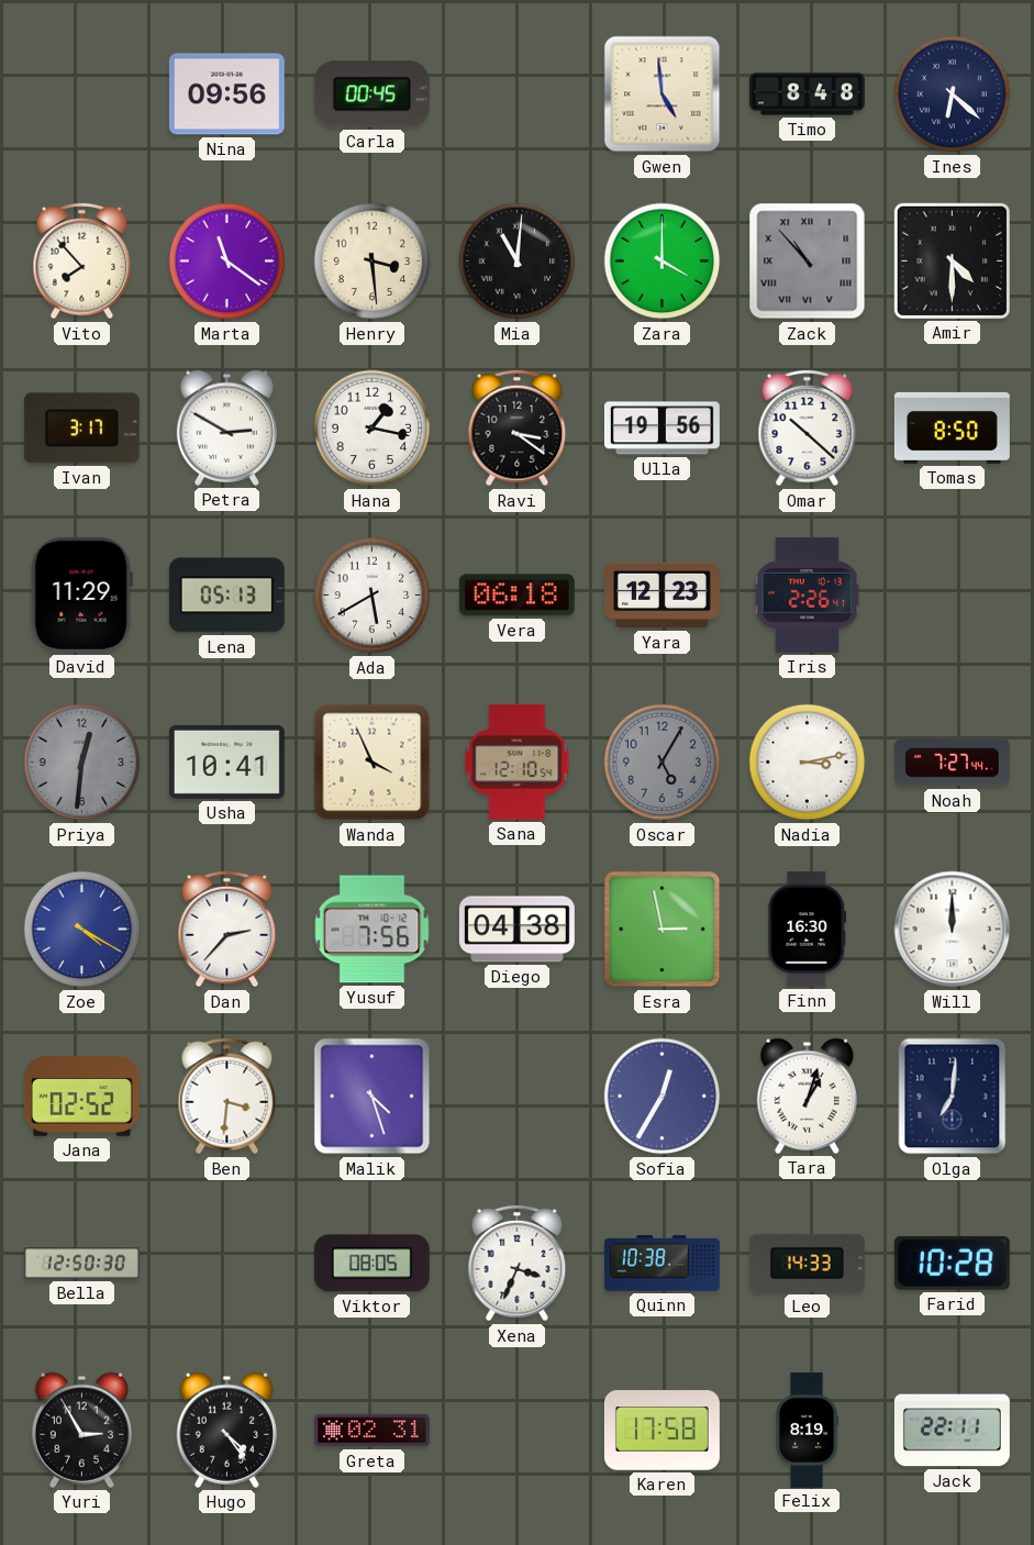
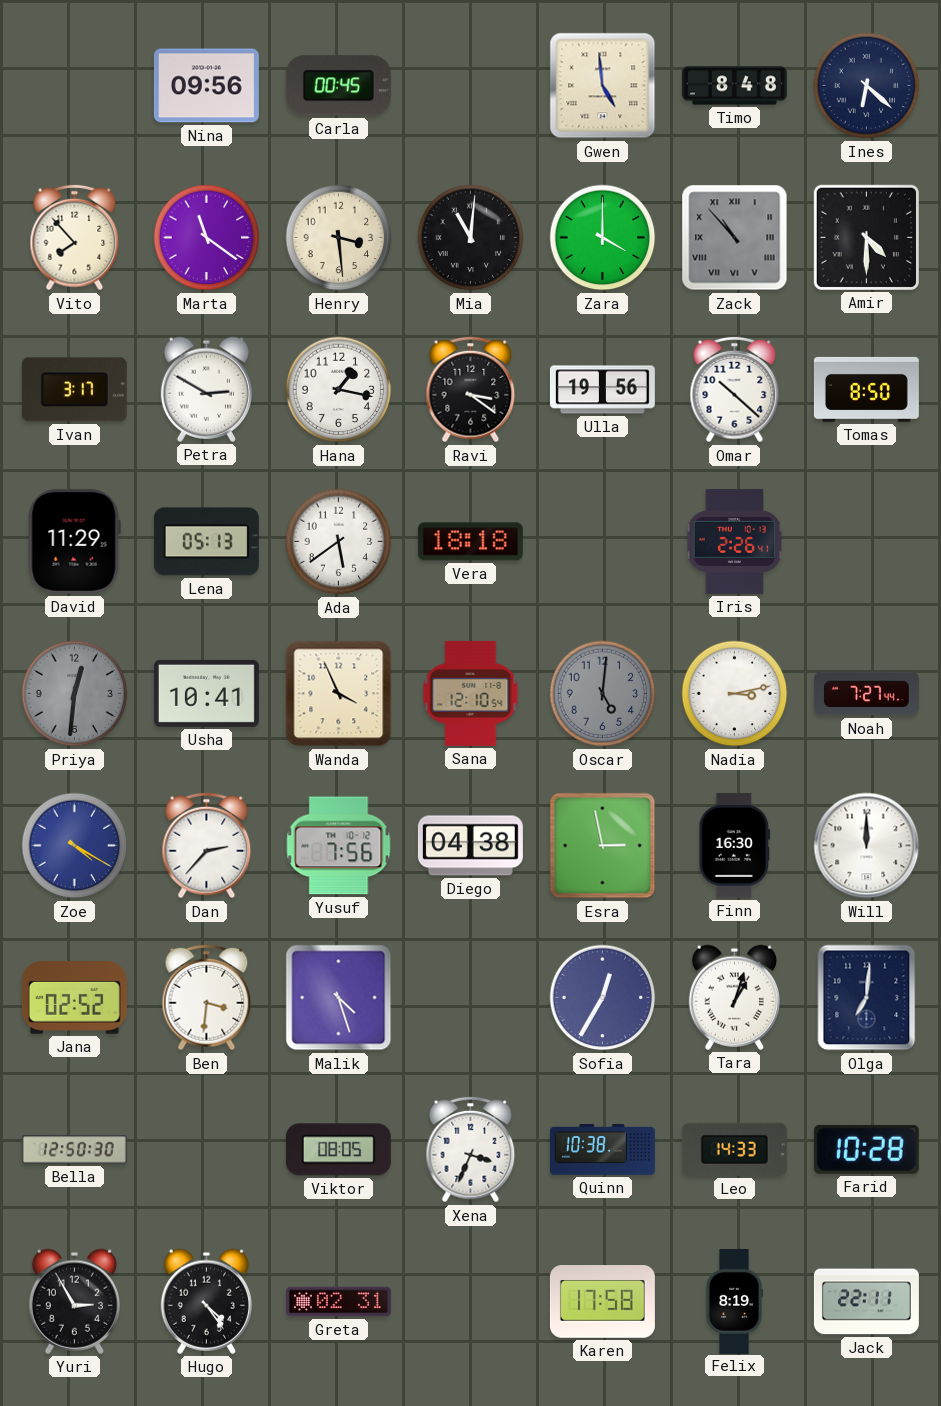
Ada: 5:40 -> 5:39 (339, 542)
Vera: 06:18 -> 18:18 (470, 542)
Yara: 12:23 -> none (661, 596)
Oscar: 5:05 -> 5:01 (603, 694)
